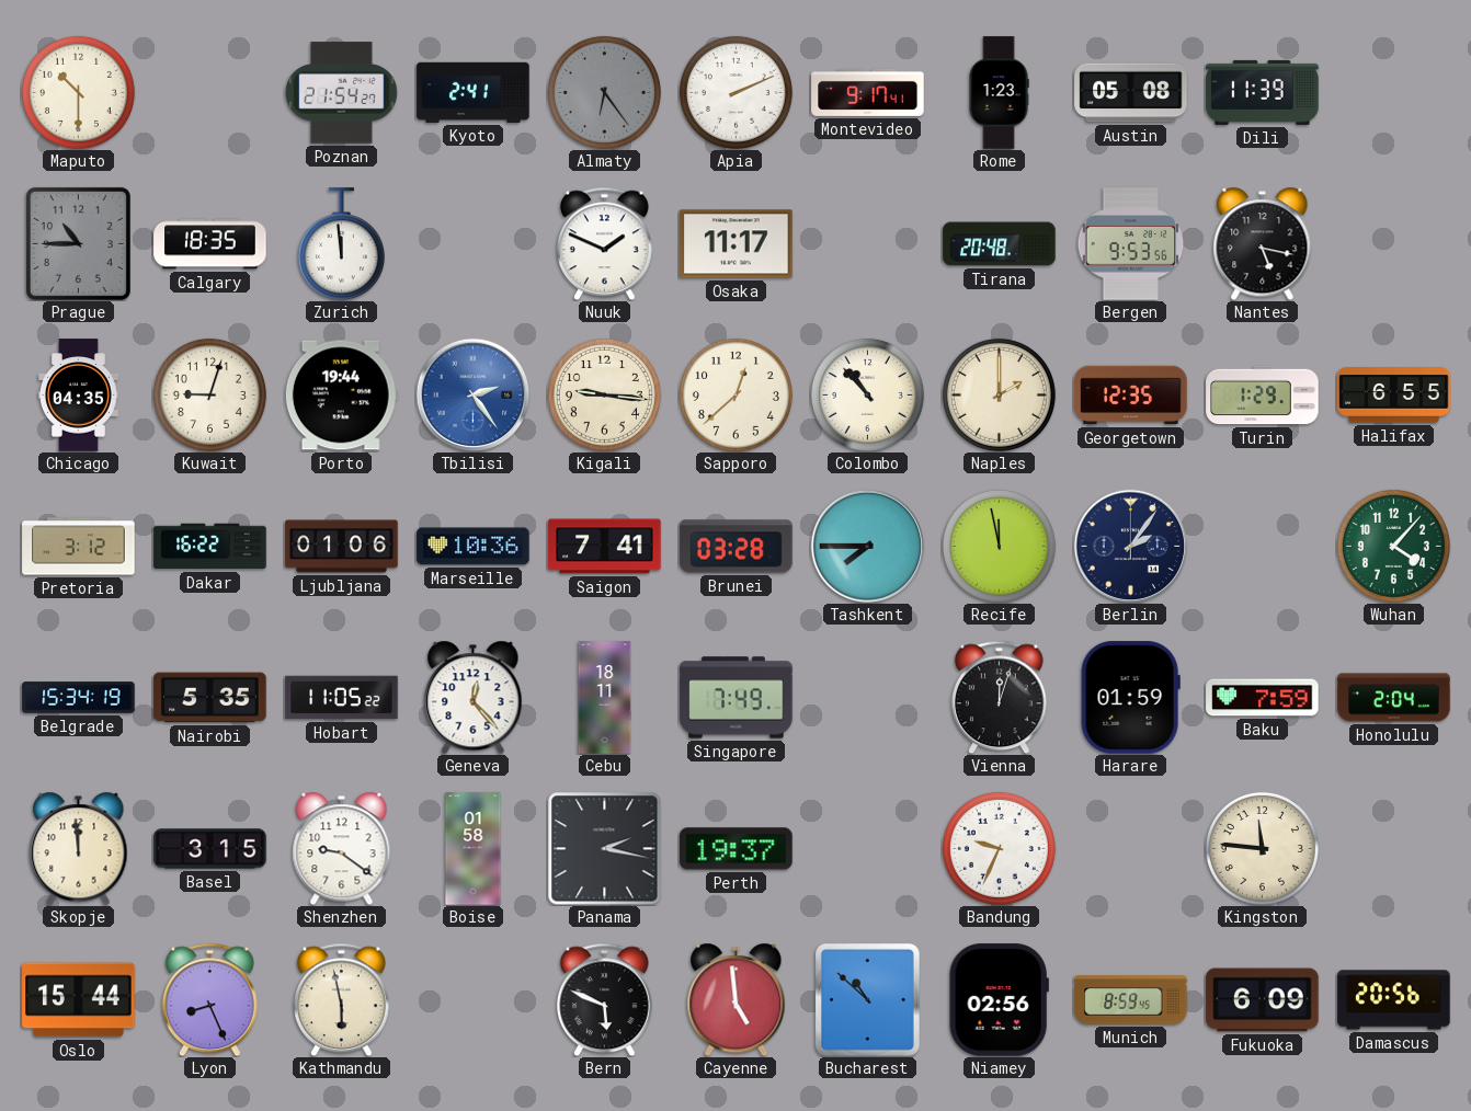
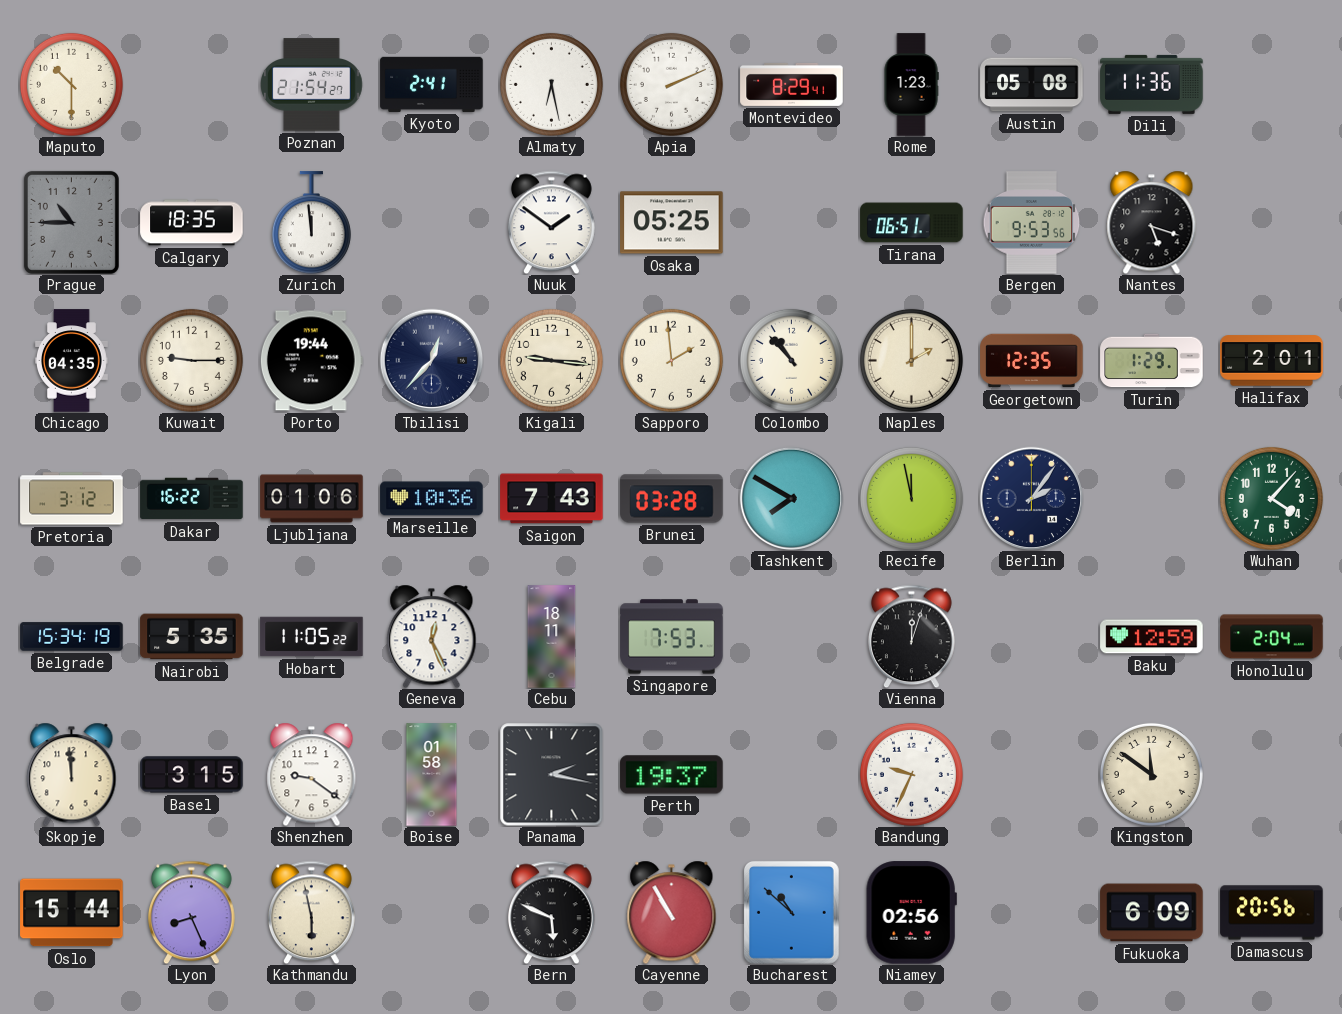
Almaty: 6:24 -> 6:28 (551, 84)
Almaty dial: grey -> white (551, 84)
Montevideo: 9:17 -> 8:29 (792, 84)
Dili: 11:39 -> 11:36 (1152, 84)
Nuuk: 1:49 -> 1:51 (551, 222)
Osaka: 11:17 -> 05:25 (672, 223)
Tirana: 20:48 -> 06:51 (912, 223)
Nantes: 5:17 -> 5:18 (1152, 222)
Kuwait: 9:03 -> 9:15 (191, 360)
Tbilisi: 2:24 -> 12:37 (431, 360)
Tbilisi dial: blue -> navy (431, 360)
Sapporo: 12:38 -> 1:59 (671, 360)
Halifax: 6:55 -> 2:01 (1272, 361)
Saigon: 7:41 -> 7:43 (552, 499)
Tashkent: 7:45 -> 7:50 (791, 498)
Geneva: 12:23 -> 12:26 (432, 636)
Singapore: 7:49 -> 7:53 (672, 637)
Harare: 01:59 -> none (1130, 698)
Baku: 7:59 -> 12:59 (1152, 637)
Kingston: 11:46 -> 11:51 (1151, 774)
Cayenne: 4:59 -> 10:55 (672, 912)
Munich: 8:59 -> none (1131, 1000)
